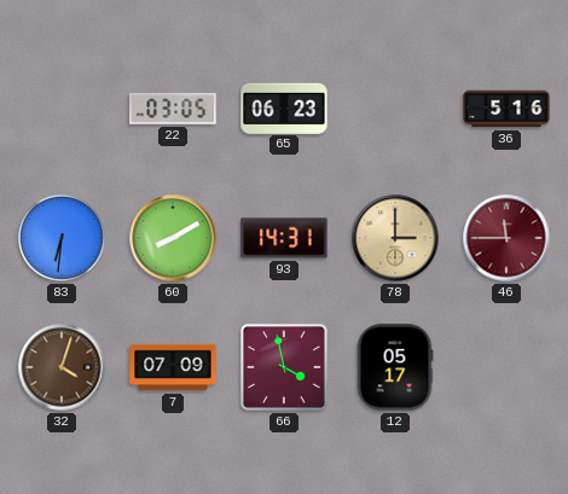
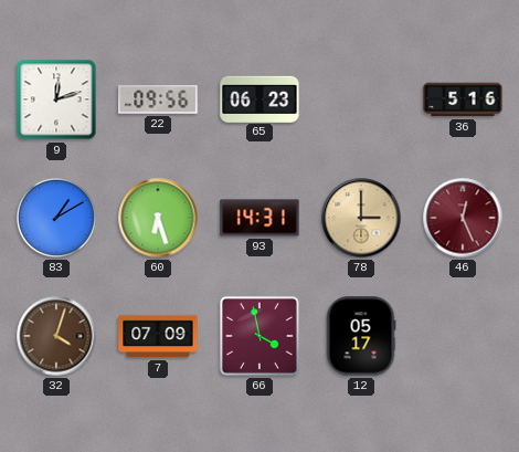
9: none -> 12:12 (56, 99)
22: 03:05 -> 09:56 (158, 99)
83: 6:31 -> 1:10 (56, 218)
60: 8:10 -> 6:27 (158, 218)
46: 11:45 -> 12:26 (463, 218)
